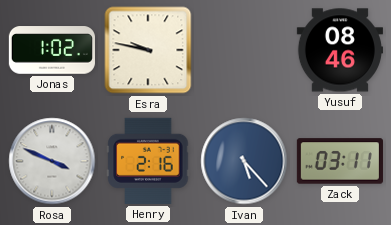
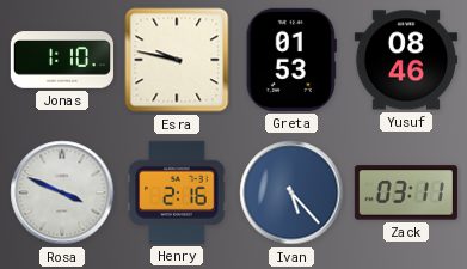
Jonas: 1:02 -> 1:10 (62, 60)
Greta: none -> 01:53 (291, 60)
